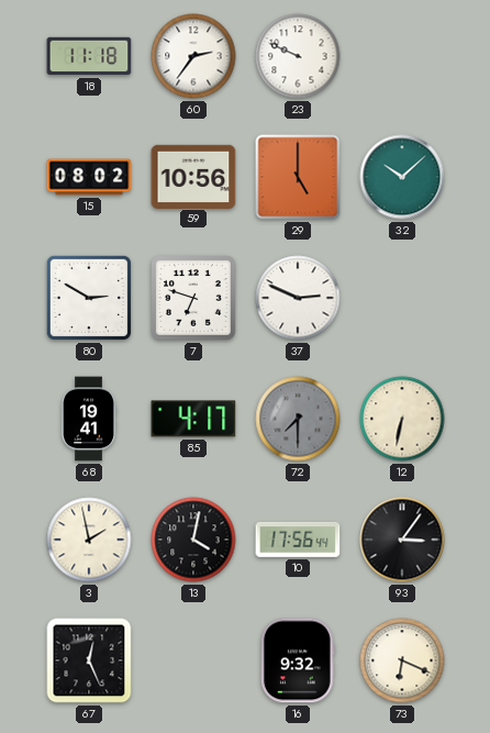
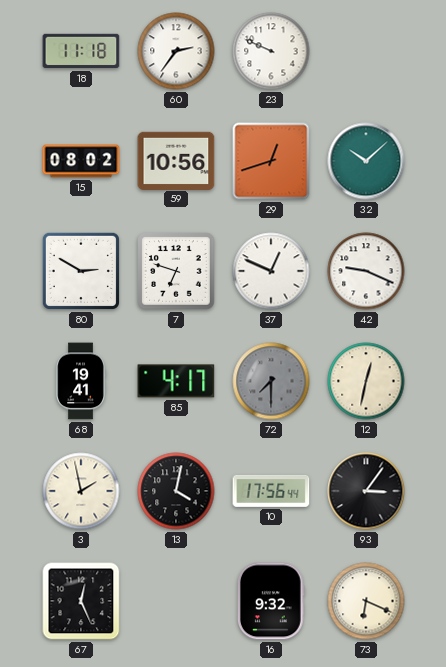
29: 5:00 -> 12:42 (271, 161)
37: 2:49 -> 12:49 (271, 271)
42: none -> 9:19 (366, 271)
12: 6:32 -> 12:32 (366, 381)
